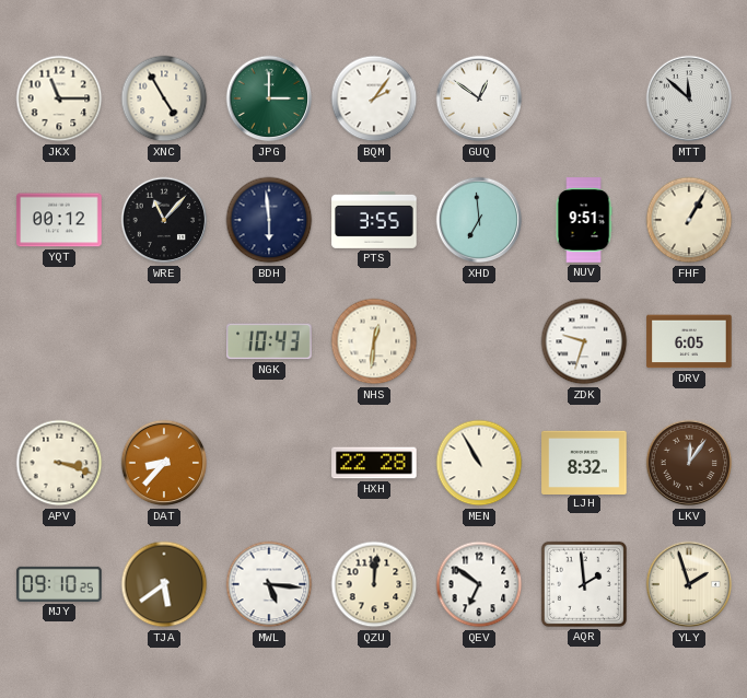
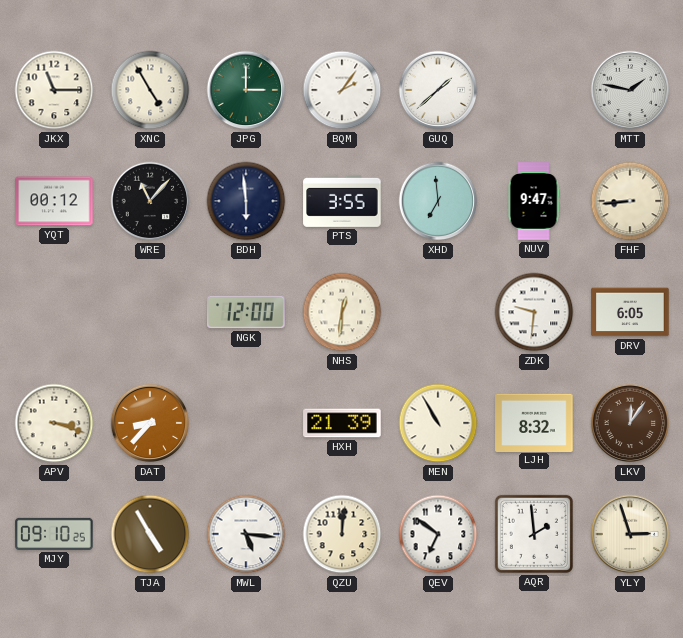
GUQ: 12:51 -> 1:38 (438, 90)
MTT: 11:52 -> 1:47 (630, 90)
NUV: 9:51 -> 9:47 (534, 201)
FHF: 1:05 -> 8:44 (630, 201)
NGK: 10:43 -> 12:00 (246, 312)
ZDK: 9:33 -> 9:31 (534, 312)
HXH: 22:28 -> 21:39 (342, 423)
TJA: 5:39 -> 4:55 (150, 534)
YLY: 1:57 -> 2:57 (630, 534)
